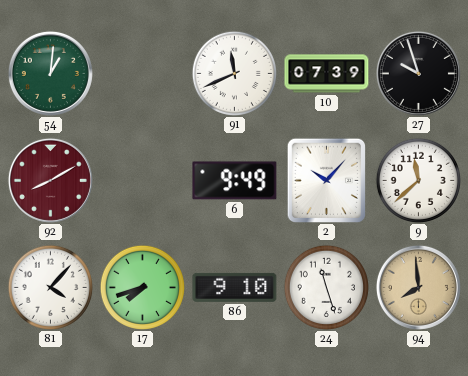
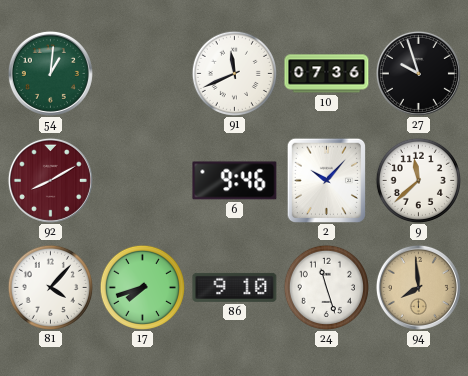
10: 07:39 -> 07:36 (327, 74)
6: 9:49 -> 9:46 (235, 181)
